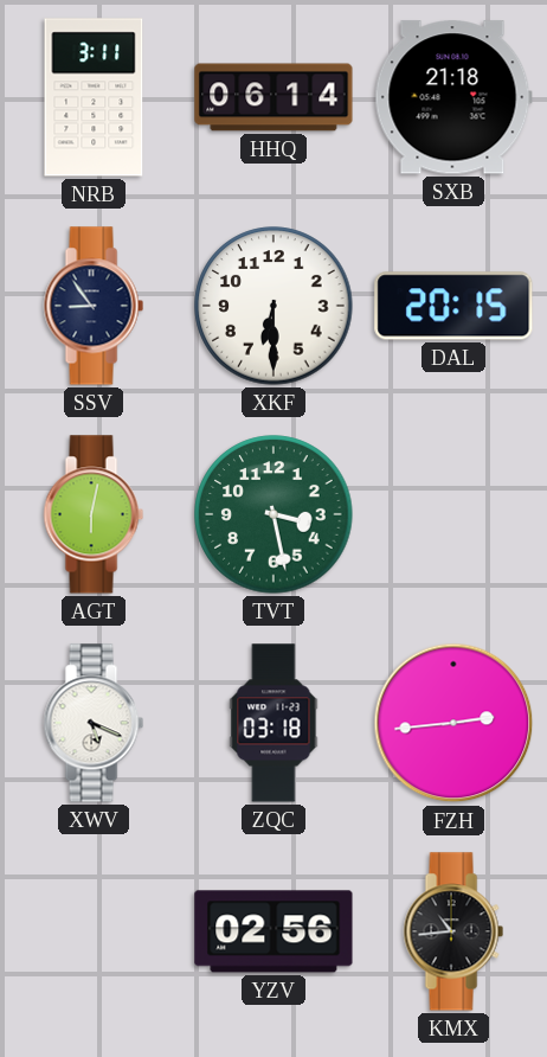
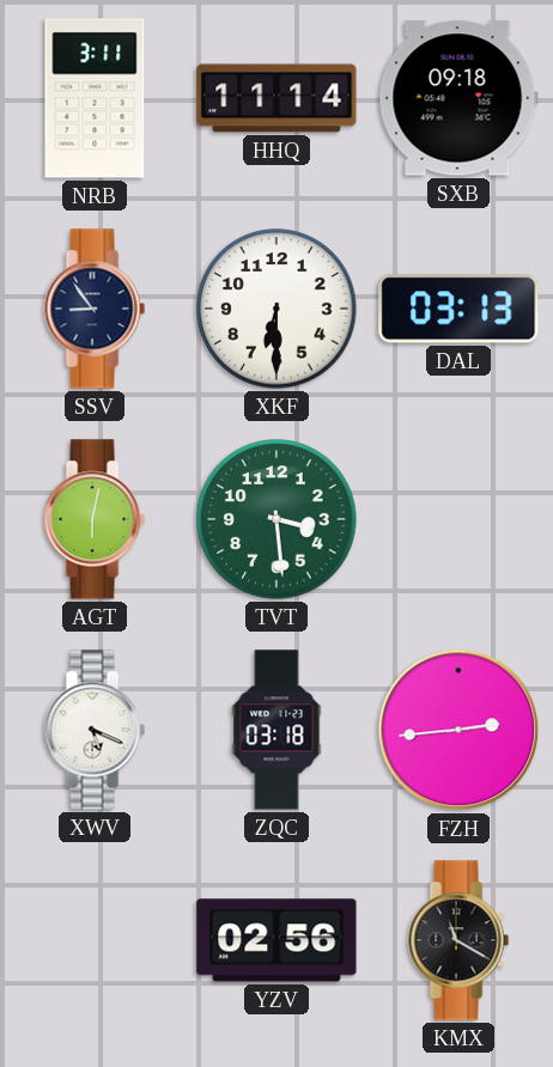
HHQ: 06:14 -> 11:14 (276, 98)
SXB: 21:18 -> 09:18 (458, 98)
DAL: 20:15 -> 03:13 (458, 309)
TVT: 3:28 -> 3:29 (276, 519)
KMX: 10:44 -> 11:20 (458, 940)
